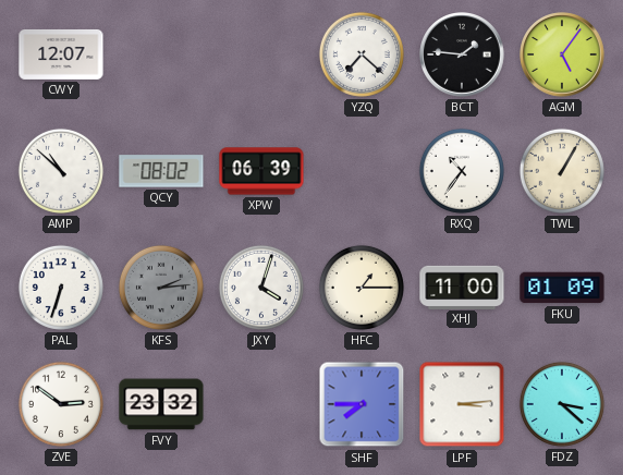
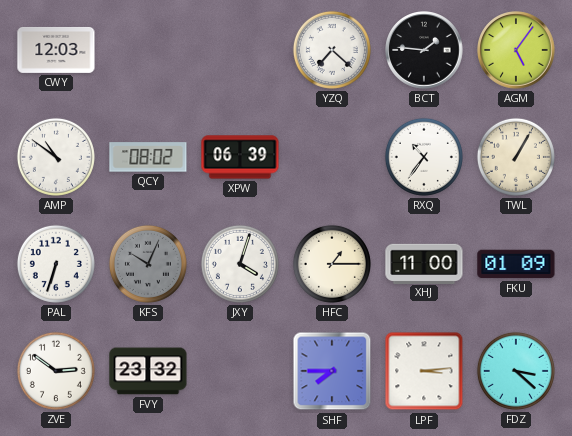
CWY: 12:07 -> 12:03 (56, 50)
AMP: 10:52 -> 10:51 (56, 157)
KFS: 2:14 -> 10:04 (148, 264)
